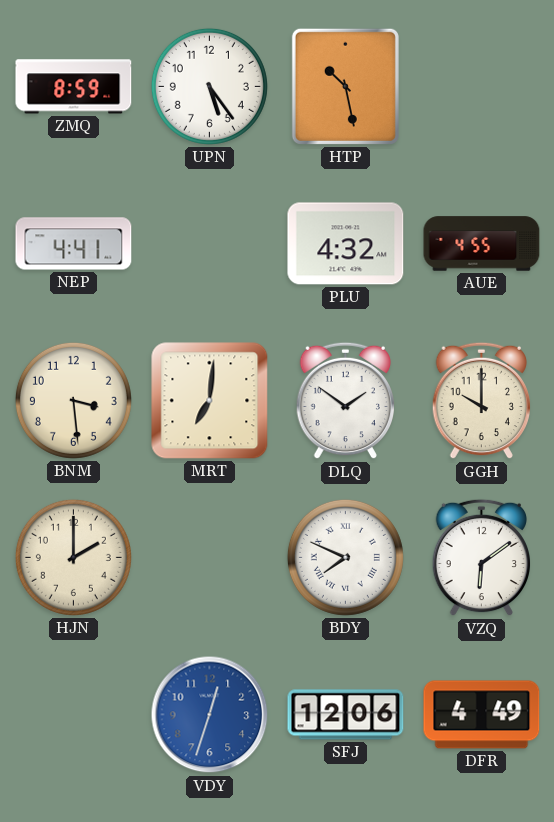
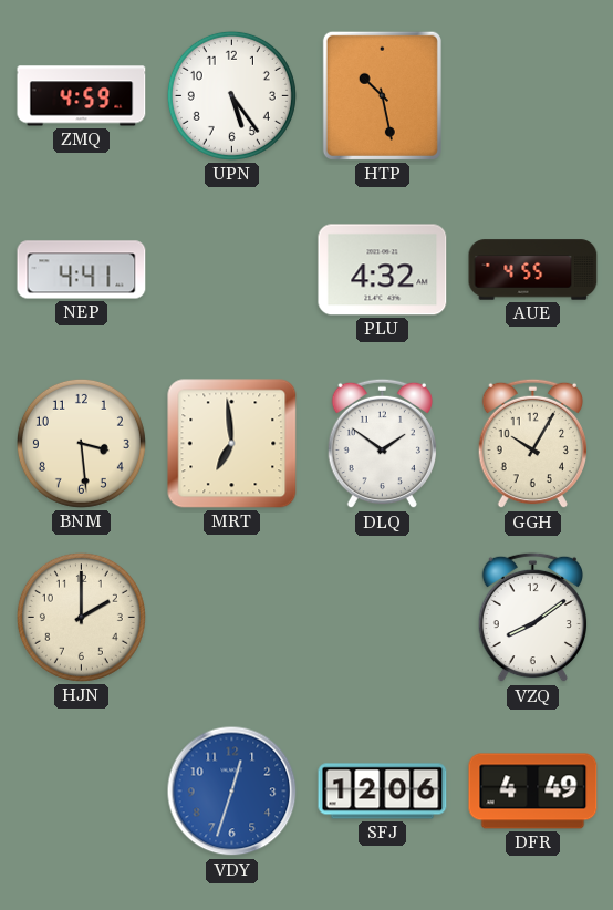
ZMQ: 8:59 -> 4:59 (82, 96)
MRT: 7:01 -> 6:59 (232, 444)
GGH: 10:00 -> 10:05 (532, 444)
BDY: 7:49 -> none (345, 557)
VZQ: 6:09 -> 8:09 (532, 618)
